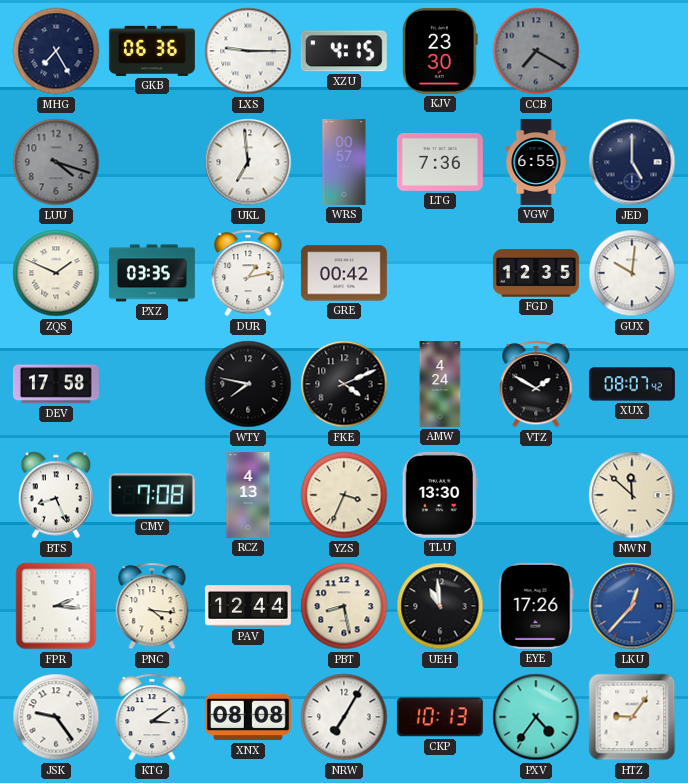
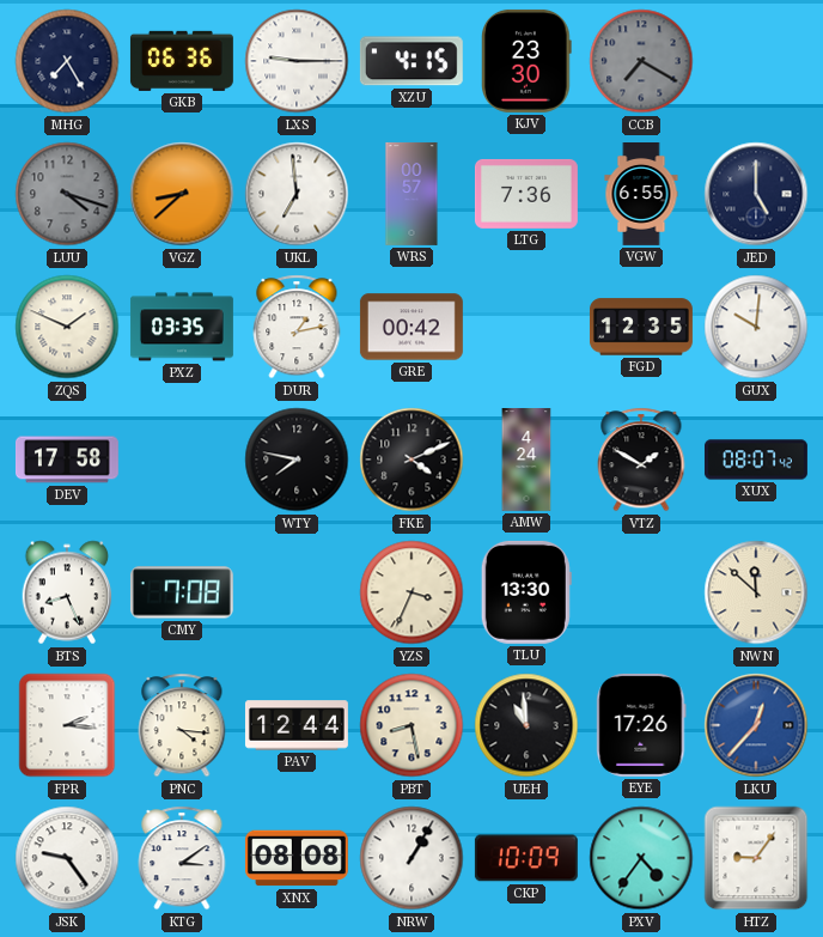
VGZ: none -> 8:38 (182, 194)
RCZ: 4:13 -> none (248, 495)
NRW: 7:05 -> 1:05 (411, 858)
CKP: 10:13 -> 10:09 (526, 858)
